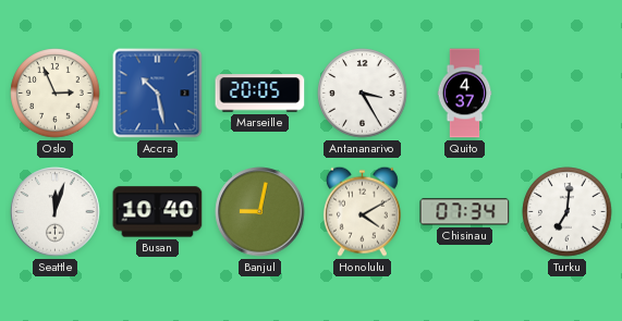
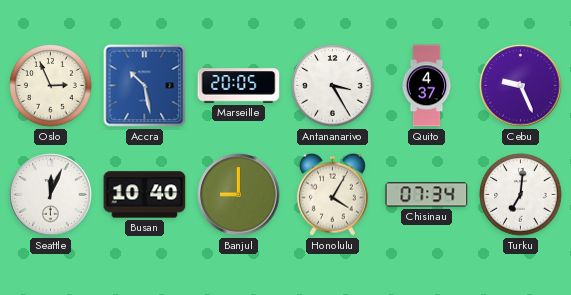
Cebu: none -> 9:26 (521, 86)
Seattle: 12:03 -> 12:04 (51, 195)
Banjul: 9:02 -> 9:00 (239, 195)
Honolulu: 4:10 -> 4:05 (332, 194)
